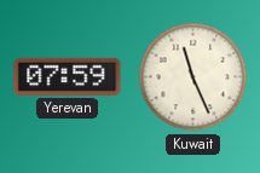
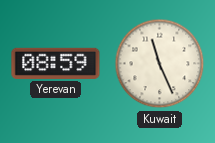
Yerevan: 07:59 -> 08:59 (56, 63)
